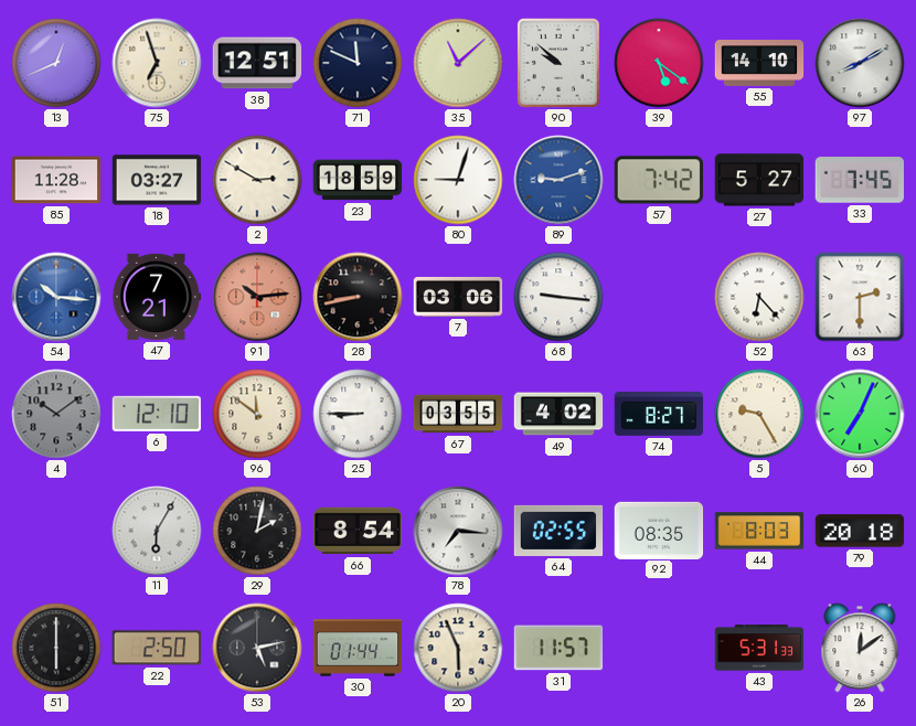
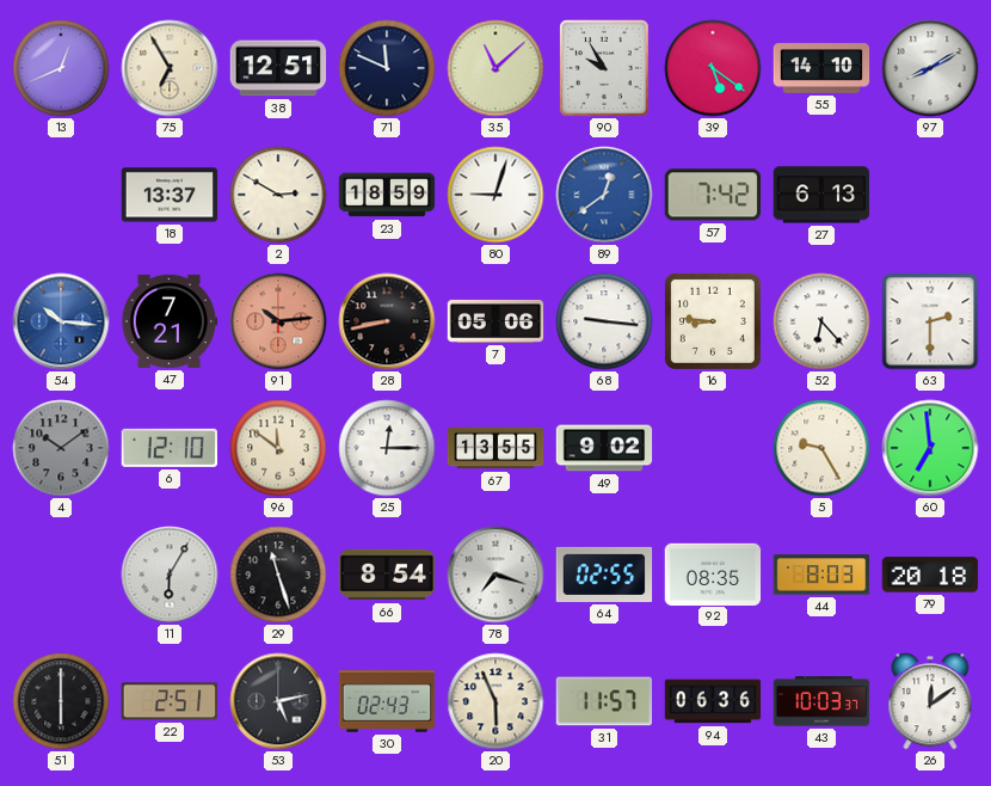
75: 6:57 -> 6:55 (170, 68)
90: 9:52 -> 9:55 (605, 69)
85: 11:28 -> none (56, 180)
18: 03:27 -> 13:37 (170, 195)
89: 9:12 -> 12:39 (604, 195)
27: 5:27 -> 6:13 (821, 195)
33: 7:45 -> none (860, 180)
7: 03:06 -> 05:06 (496, 321)
16: none -> 8:46 (713, 321)
25: 8:45 -> 12:15 (387, 448)
67: 03:55 -> 13:55 (496, 448)
49: 4:02 -> 9:02 (604, 448)
74: 8:27 -> none (659, 415)
60: 7:04 -> 6:59 (930, 448)
29: 2:02 -> 11:27 (278, 575)
78: 7:16 -> 7:18 (496, 575)
22: 2:50 -> 2:51 (168, 701)
30: 01:44 -> 02:43 (387, 701)
94: none -> 06:36 (713, 701)
43: 5:31 -> 10:03 (821, 701)
